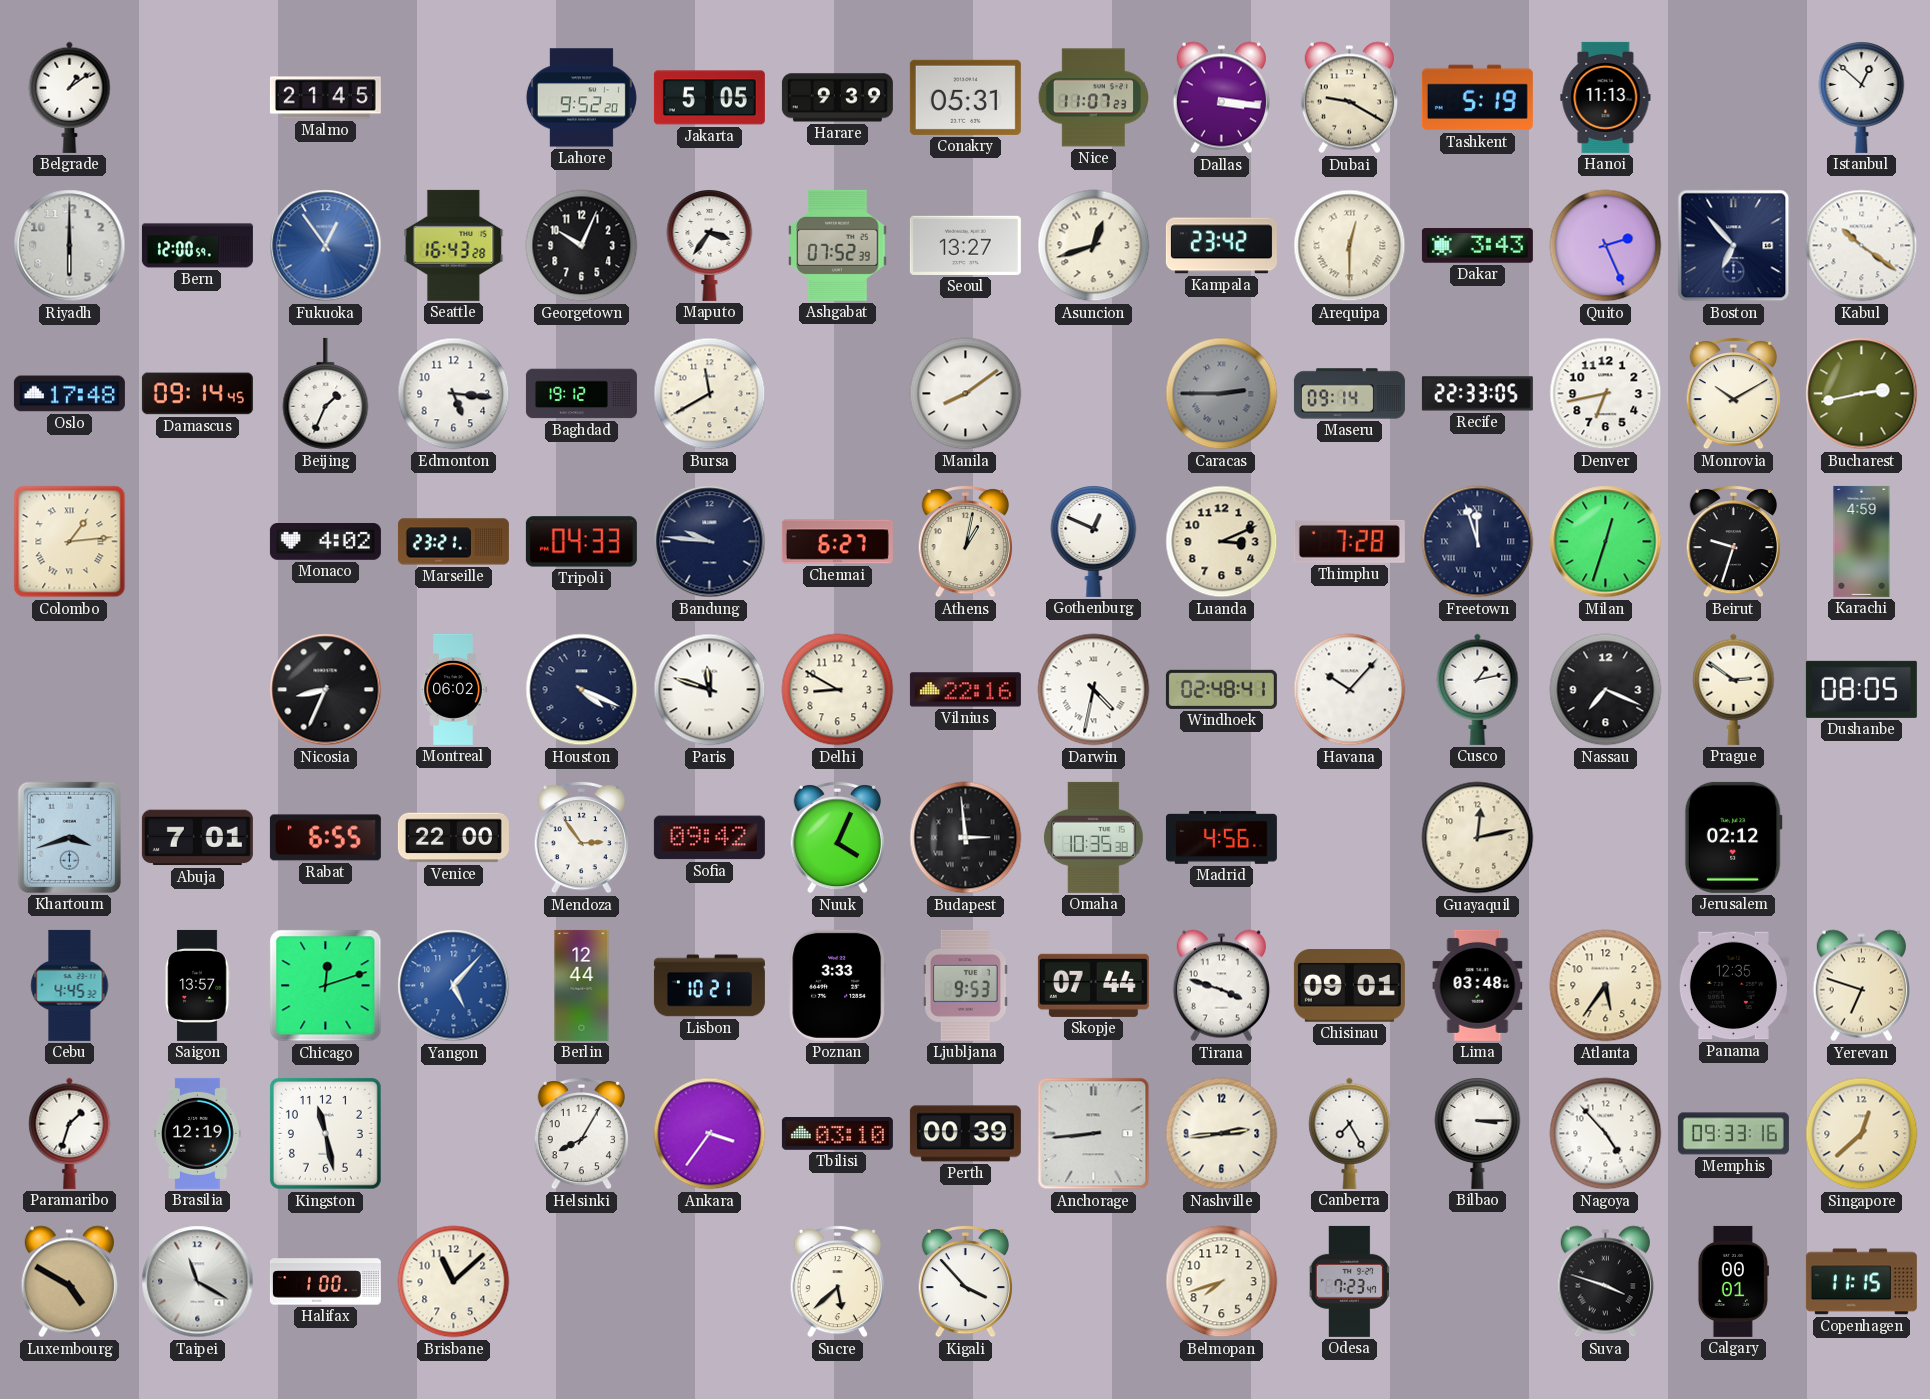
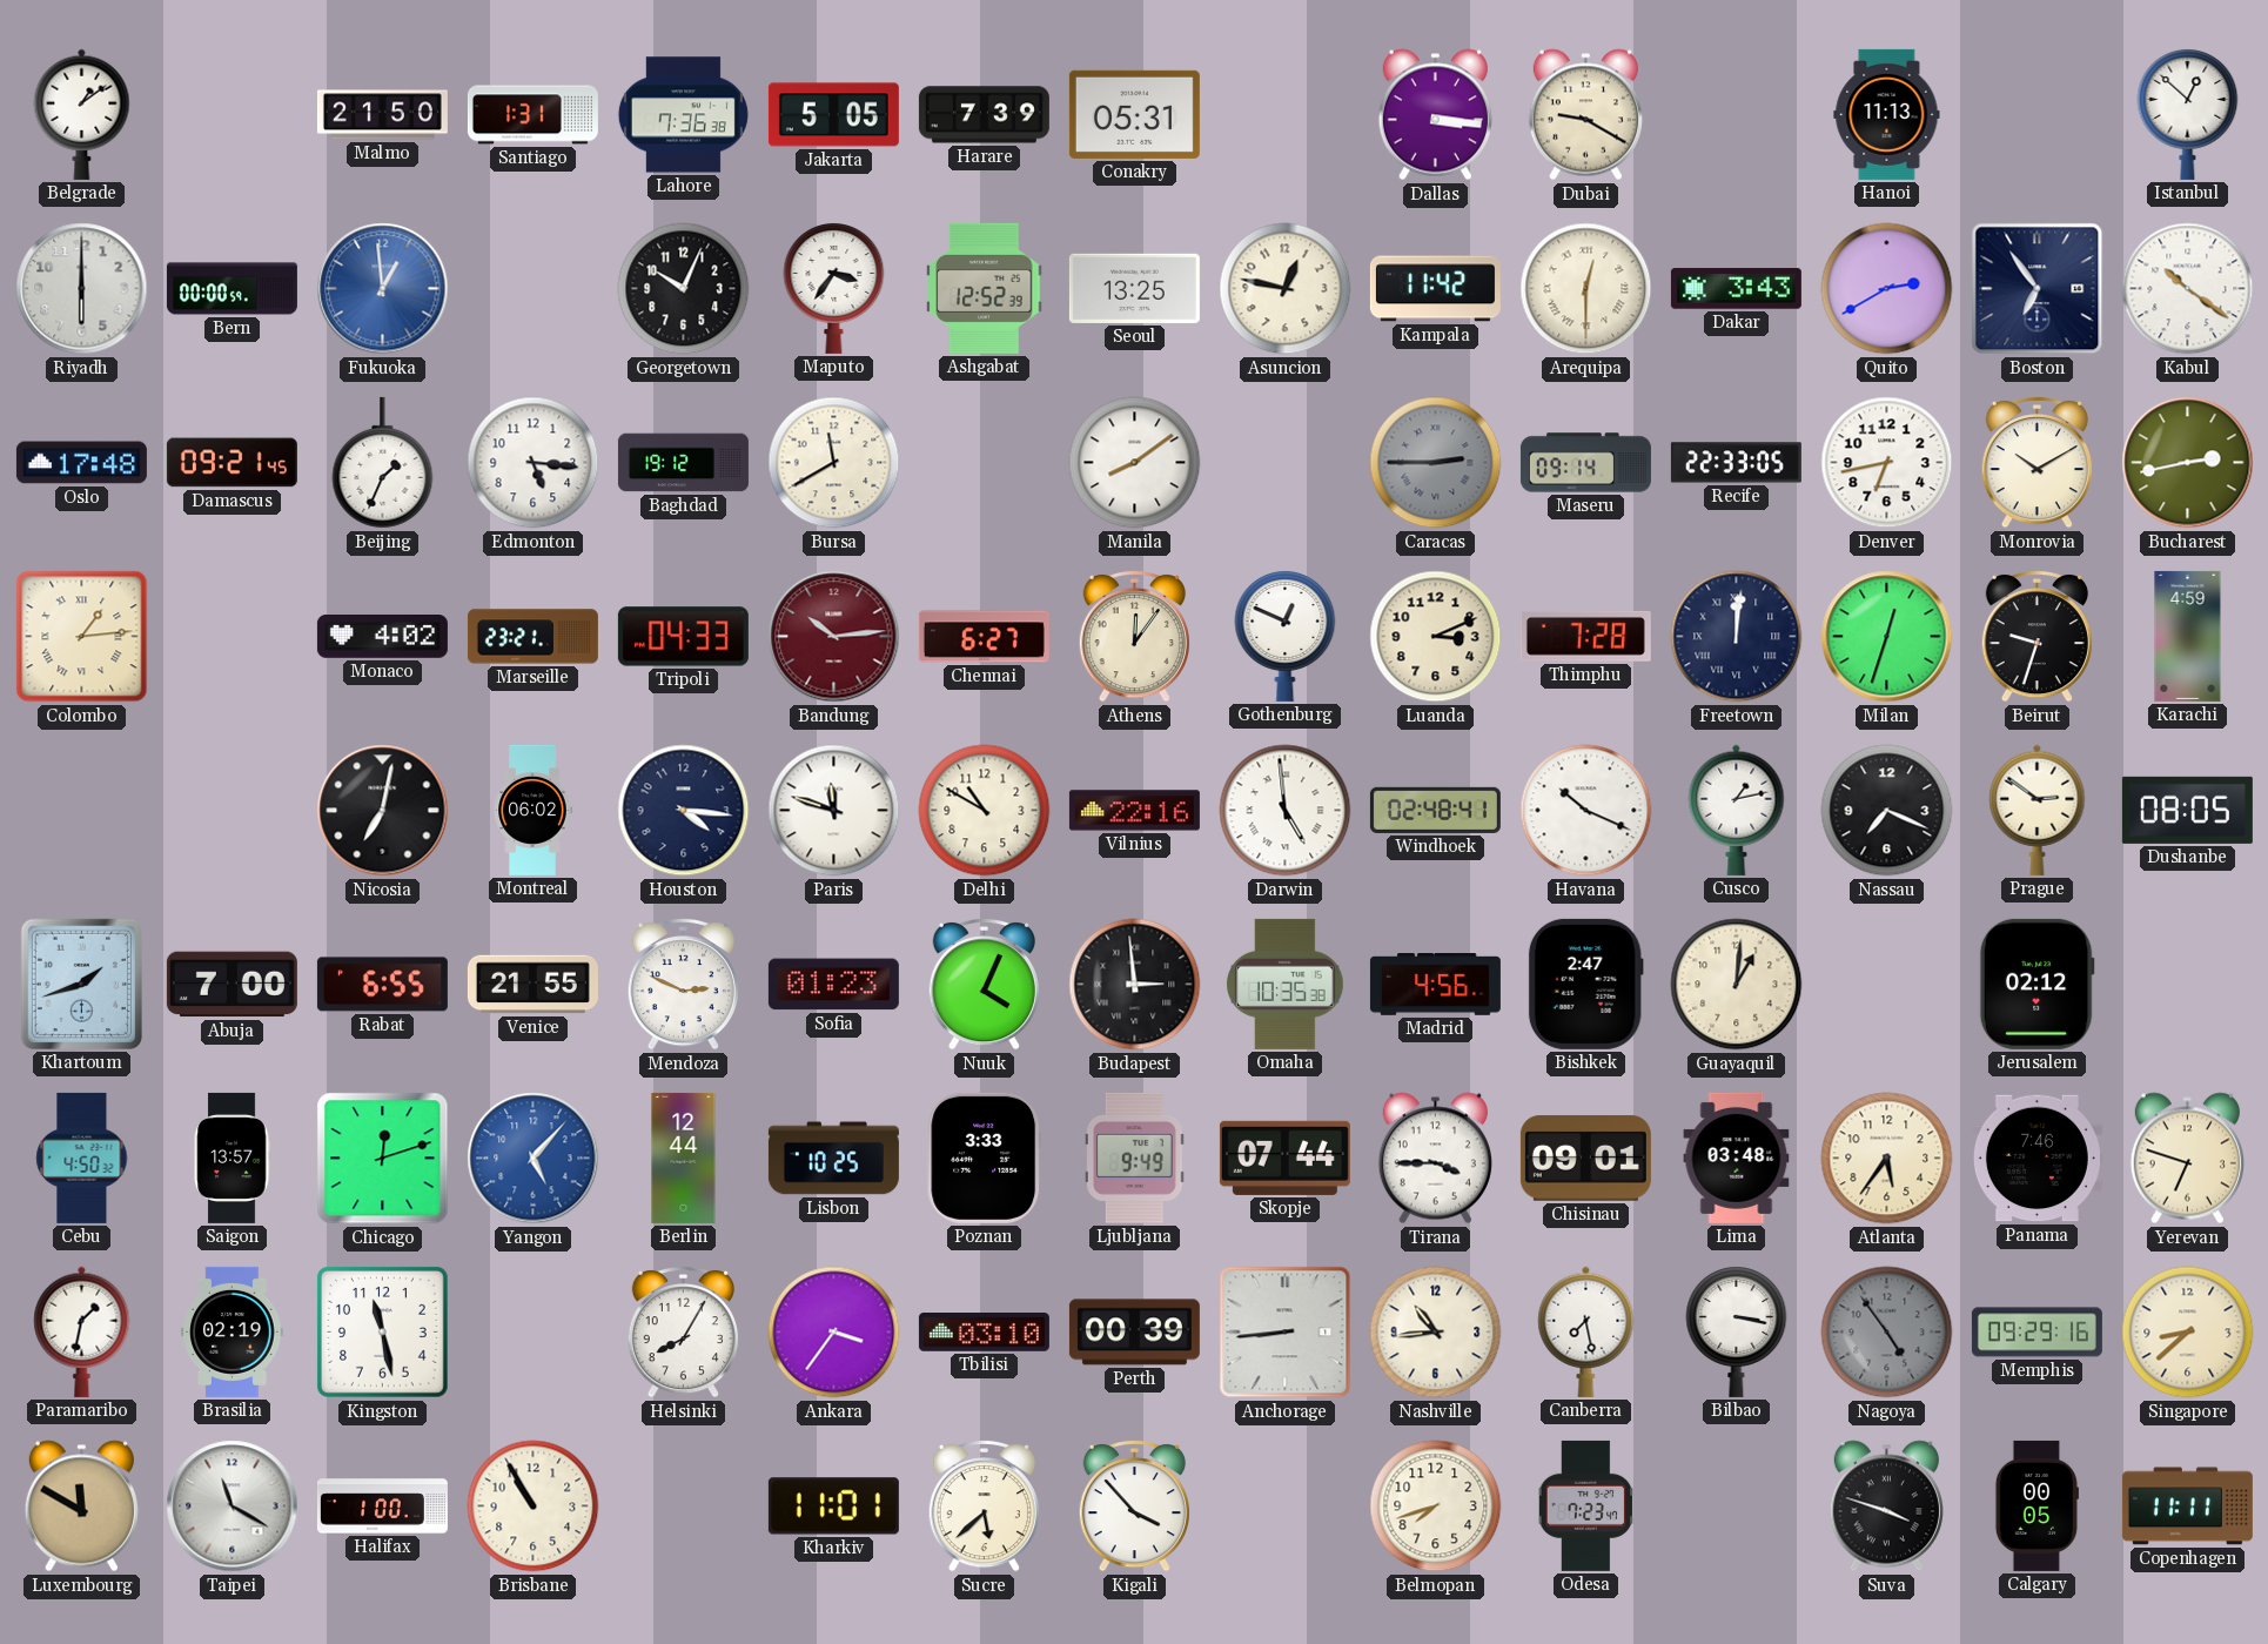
Malmo: 21:45 -> 21:50 (382, 115)
Santiago: none -> 1:31 (532, 115)
Lahore: 9:52 -> 7:36 (683, 115)
Harare: 9:39 -> 7:39 (984, 115)
Nice: 11:07 -> none (1093, 98)
Tashkent: 5:19 -> none (1477, 98)
Bern: 12:00 -> 00:00 (232, 289)
Fukuoka: 12:54 -> 12:59 (383, 289)
Seattle: 16:43 -> none (454, 245)
Ashgabat: 07:52 -> 12:52 (985, 288)
Seoul: 13:27 -> 13:25 (1134, 288)
Asuncion: 12:42 -> 12:47 (1286, 289)
Kampala: 23:42 -> 11:42 (1435, 289)
Quito: 2:26 -> 2:40 (1887, 289)
Boston: 6:53 -> 6:54 (2038, 289)
Damascus: 09:14 -> 09:21 (232, 463)
Bandung: 9:46 -> 10:14 (834, 637)
Bandung dial: navy -> burgundy (834, 637)
Athens: 1:02 -> 12:06 (1134, 636)
Freetown: 11:57 -> 12:01 (1737, 637)
Nicosia: 8:34 -> 7:02 (383, 811)
Houston: 4:19 -> 4:16 (684, 811)
Delhi: 8:50 -> 10:50 (985, 811)
Darwin: 4:32 -> 4:59 (1286, 811)
Havana: 10:07 -> 10:19 (1586, 811)
Khartoum: 3:42 -> 1:42 (81, 984)
Abuja: 7:01 -> 7:00 (232, 985)
Venice: 22:00 -> 21:55 (532, 985)
Mendoza: 2:54 -> 2:49 (683, 984)
Sofia: 09:42 -> 01:23 (833, 985)
Bishkek: none -> 2:47 (1585, 984)
Guayaquil: 12:13 -> 1:01 (1737, 985)
Cebu: 4:45 -> 4:50 (82, 1157)
Lisbon: 10:21 -> 10:25 (833, 1159)
Ljubljana: 9:53 -> 9:49 (1135, 1157)
Tirana: 3:48 -> 3:45 (1435, 1159)
Panama: 12:35 -> 7:46 (2036, 1159)
Paramaribo: 1:33 -> 1:32 (82, 1331)
Brasilia: 12:19 -> 02:19 (233, 1331)
Nashville: 2:44 -> 10:44 (1436, 1333)
Canberra: 7:25 -> 7:28 (1586, 1331)
Bilbao: 3:15 -> 3:17 (1737, 1333)
Nagoya: 4:53 -> 4:54 (1887, 1333)
Nagoya dial: white -> grey (1887, 1333)
Memphis: 09:33 -> 09:29 (2036, 1333)
Singapore: 12:38 -> 8:38 (2188, 1333)
Luxembourg: 4:50 -> 11:50 (81, 1507)
Brisbane: 11:08 -> 10:55 (534, 1507)
Kharkiv: none -> 11:01 (833, 1507)
Calgary: 00:01 -> 00:05 (2036, 1505)
Copenhagen: 11:15 -> 11:11 (2187, 1507)
